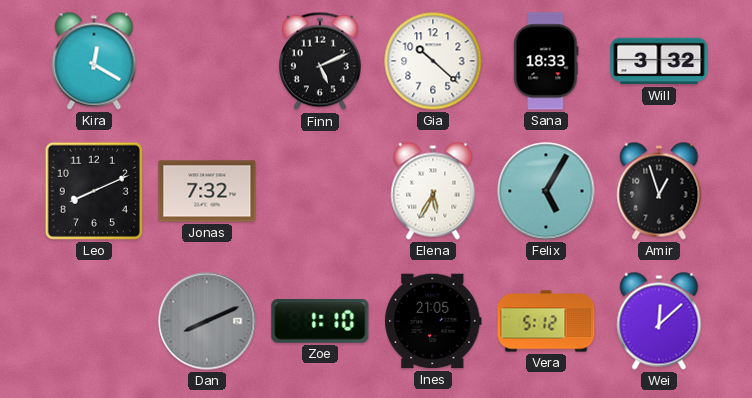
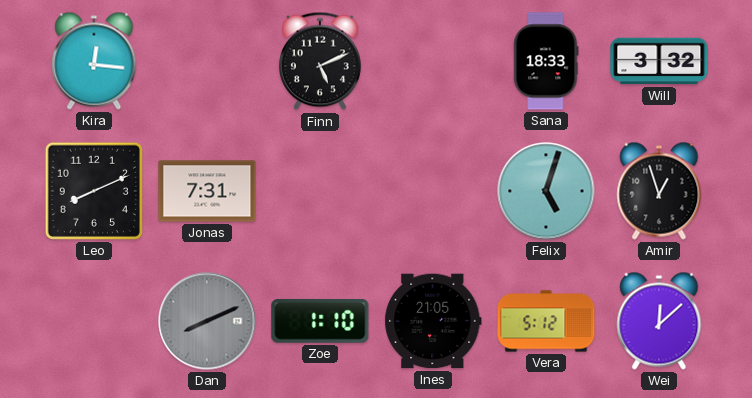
Kira: 12:20 -> 12:16 (94, 61)
Gia: 10:22 -> none (433, 61)
Jonas: 7:32 -> 7:31 (207, 191)
Elena: 5:35 -> none (433, 191)
Felix: 5:05 -> 5:03 (546, 191)
